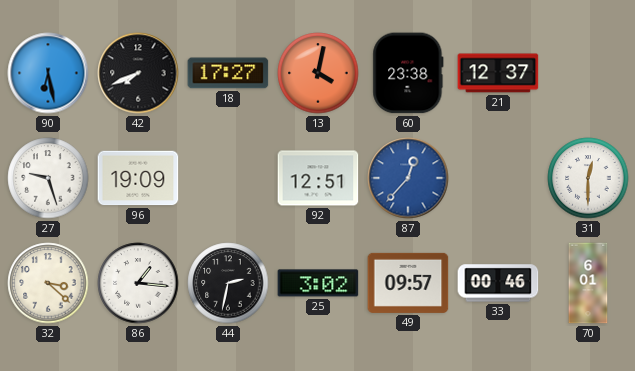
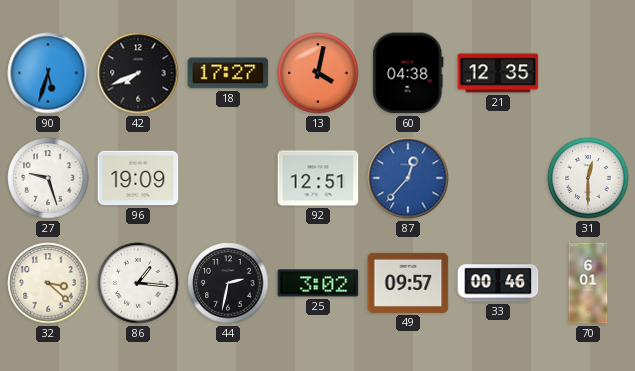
90: 6:28 -> 5:33 (48, 73)
60: 23:38 -> 04:38 (408, 73)
21: 12:37 -> 12:35 (498, 73)
